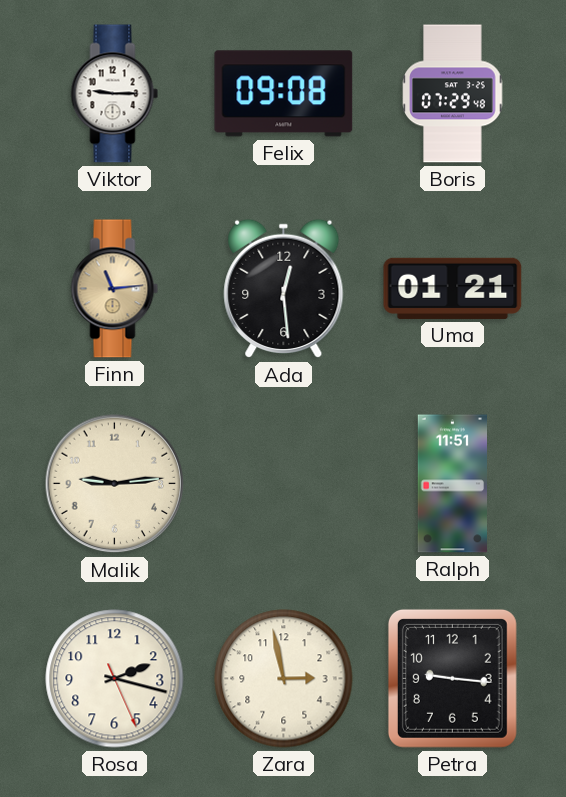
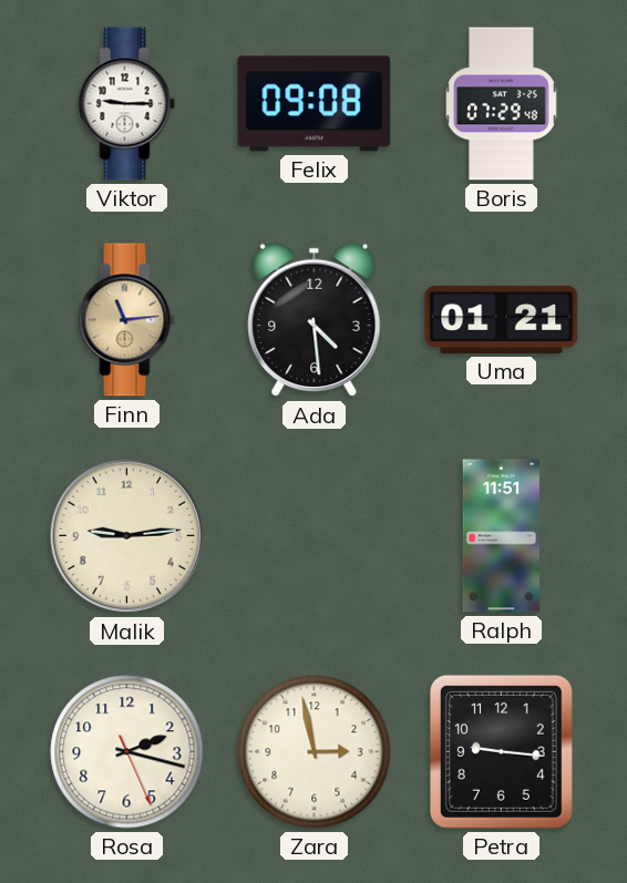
Ada: 12:29 -> 4:29 (315, 320)
